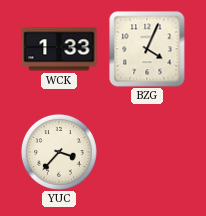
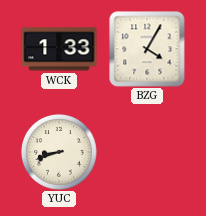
BZG: 4:04 -> 4:05 (147, 49)
YUC: 3:37 -> 8:42 (59, 152)
